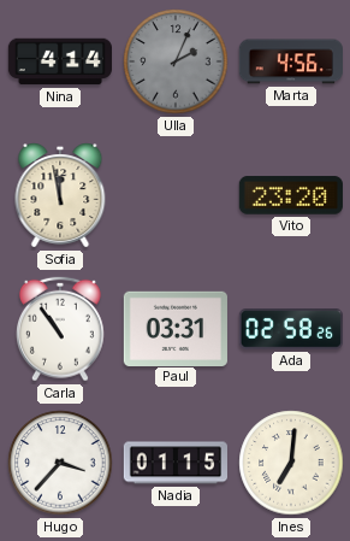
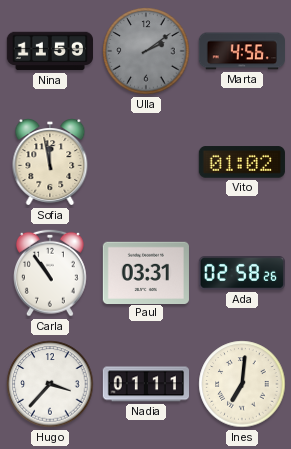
Nina: 4:14 -> 11:59 (49, 51)
Ulla: 2:04 -> 2:09 (146, 51)
Vito: 23:20 -> 01:02 (242, 162)
Nadia: 01:15 -> 01:11 (145, 384)
